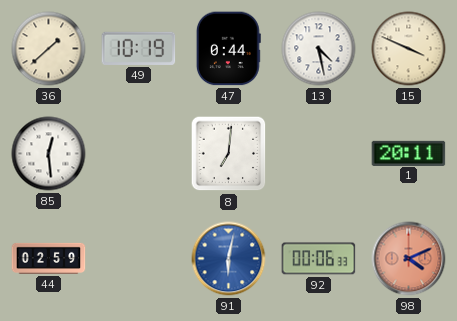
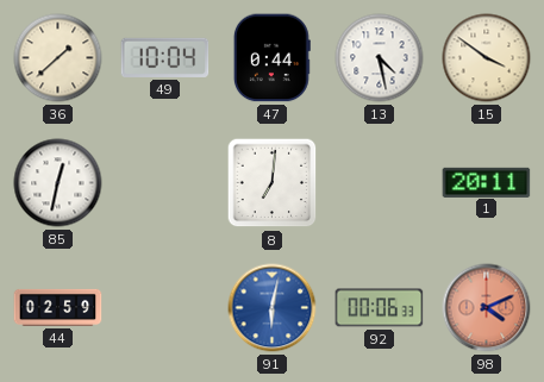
49: 10:19 -> 10:04 (165, 57)
15: 3:49 -> 3:51 (487, 58)
85: 12:29 -> 12:32 (58, 183)
